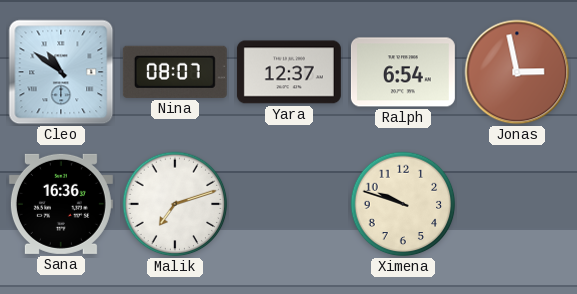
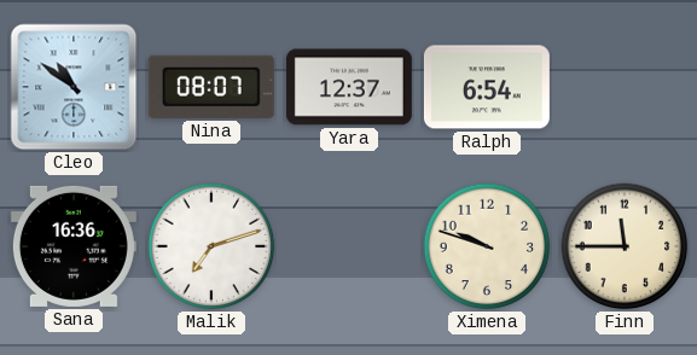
Jonas: 2:58 -> none (517, 72)
Finn: none -> 11:45 (625, 246)
